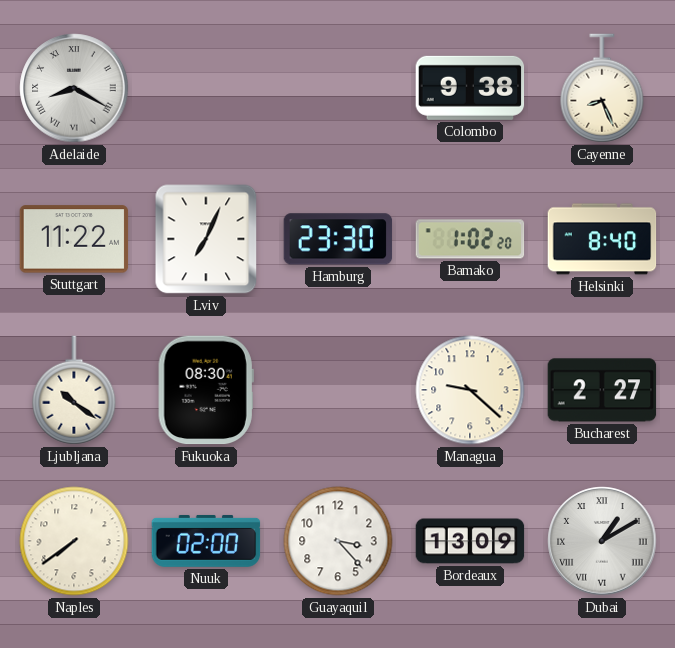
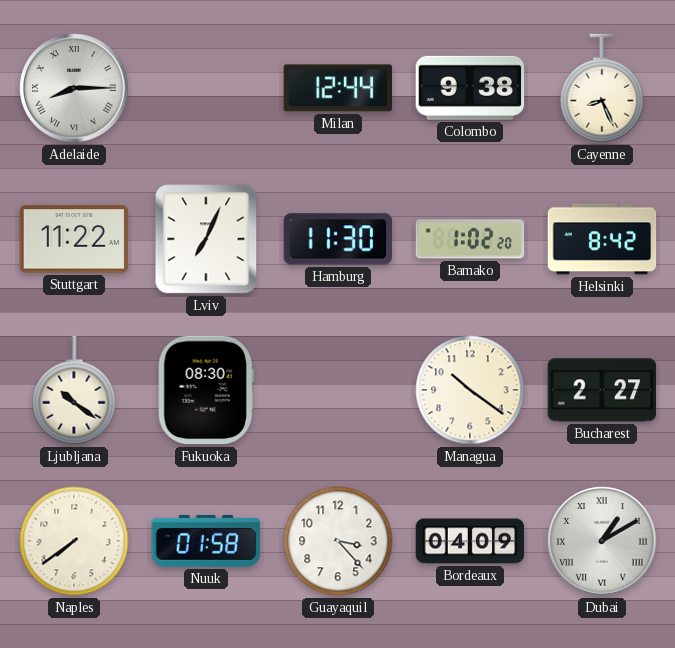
Adelaide: 8:20 -> 8:15 (74, 88)
Milan: none -> 12:44 (337, 88)
Hamburg: 23:30 -> 11:30 (338, 239)
Helsinki: 8:40 -> 8:42 (602, 239)
Managua: 9:22 -> 10:21 (470, 390)
Nuuk: 02:00 -> 01:58 (206, 541)
Bordeaux: 13:09 -> 04:09 (470, 541)
